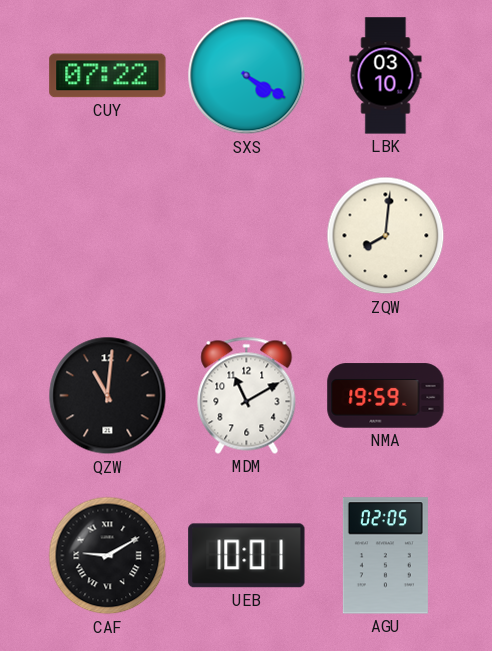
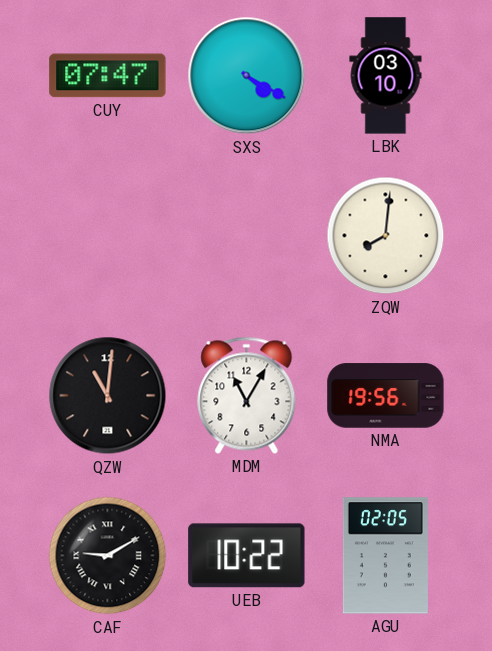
CUY: 07:22 -> 07:47 (108, 76)
MDM: 11:10 -> 11:05 (247, 395)
NMA: 19:59 -> 19:56 (386, 396)
UEB: 10:01 -> 10:22 (247, 556)
